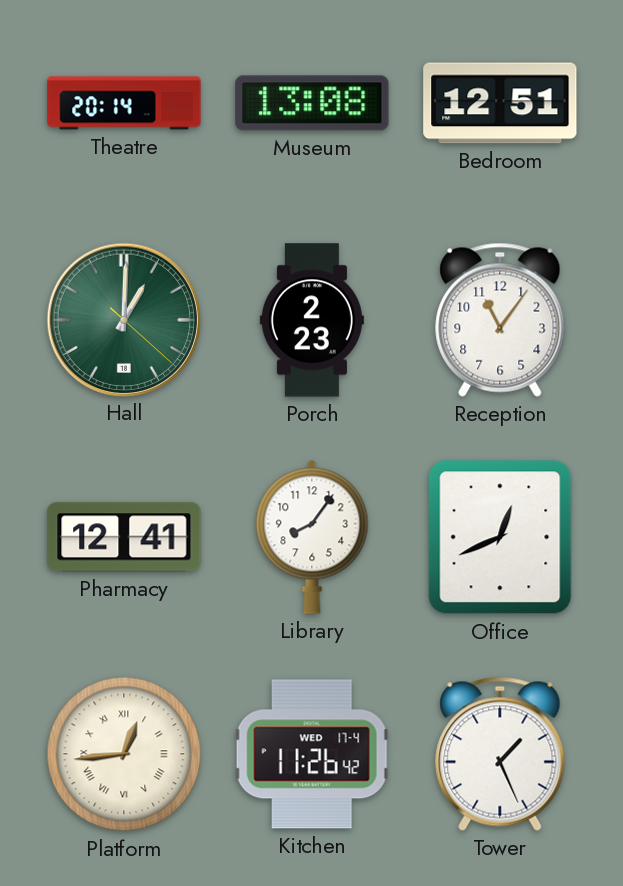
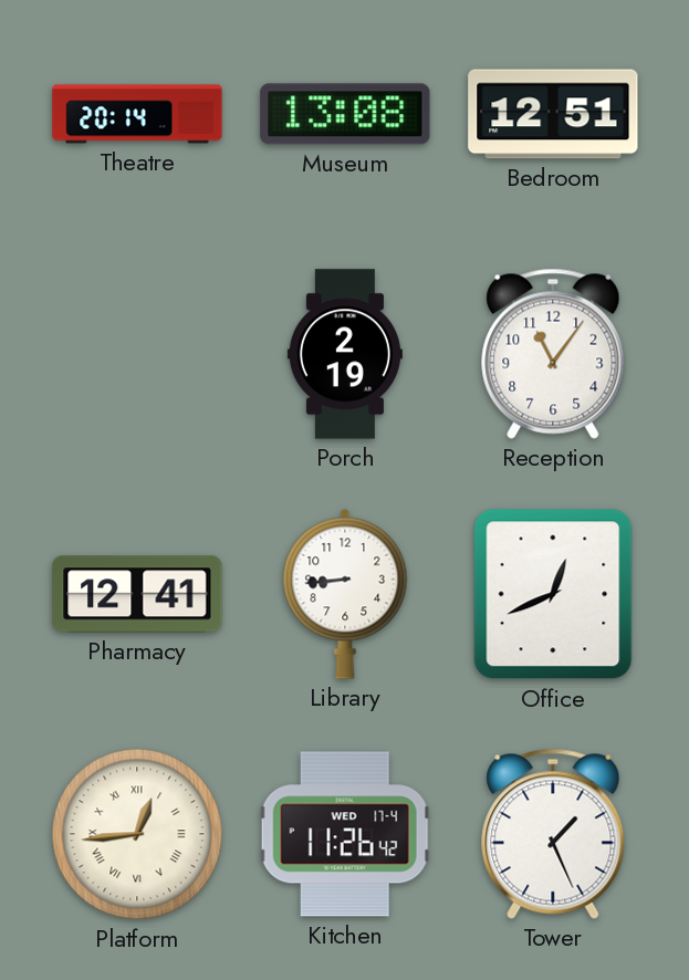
Hall: 1:00 -> none (123, 319)
Porch: 2:23 -> 2:19 (345, 354)
Library: 8:06 -> 8:44 (345, 594)
